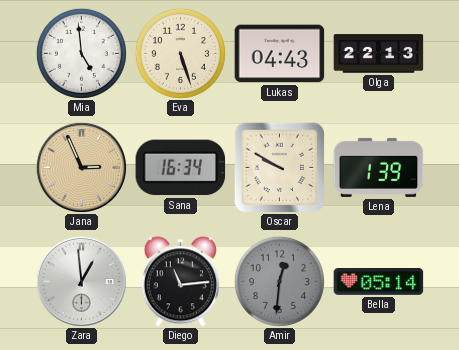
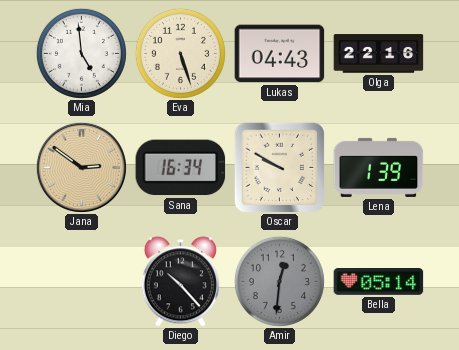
Olga: 22:13 -> 22:16 (379, 54)
Jana: 2:56 -> 2:51 (81, 167)
Zara: 12:59 -> none (81, 281)
Diego: 11:14 -> 10:23 (180, 282)
